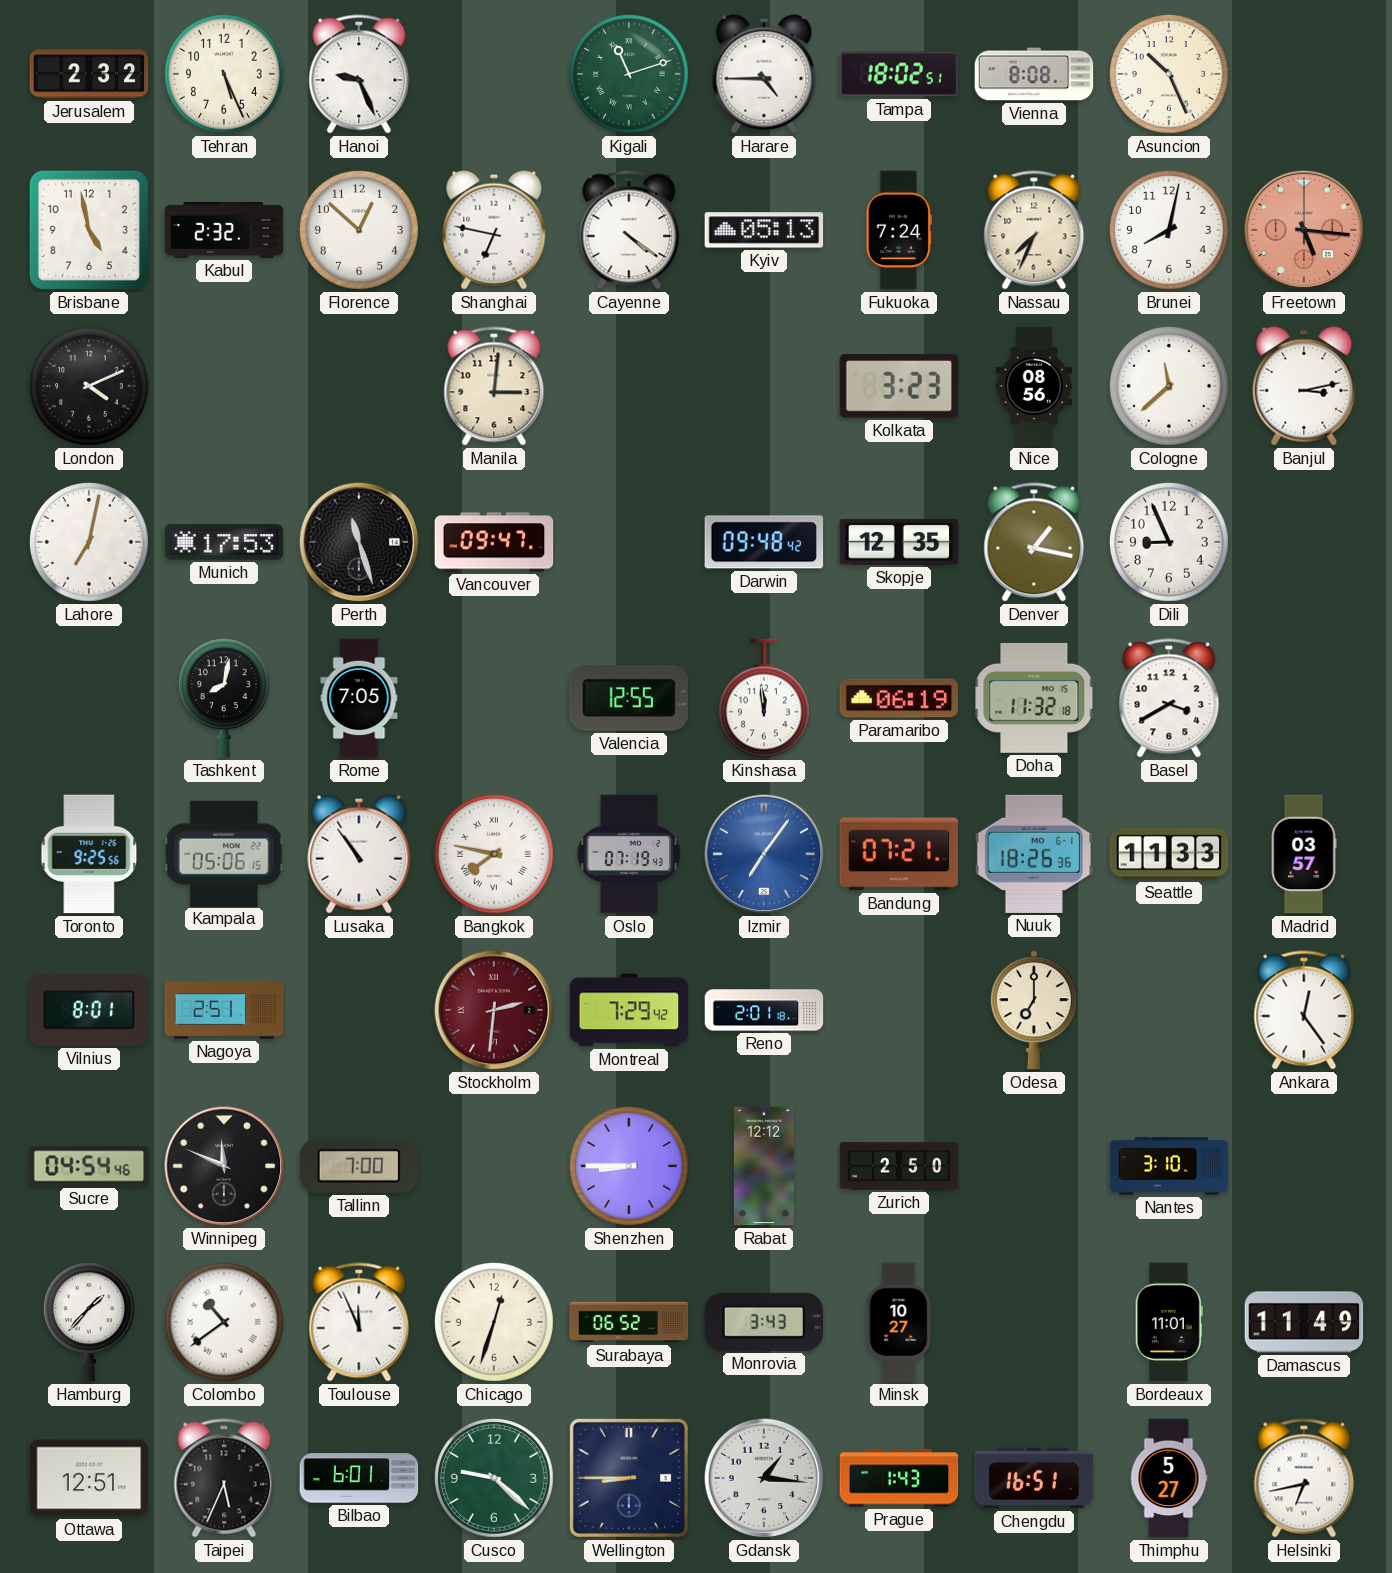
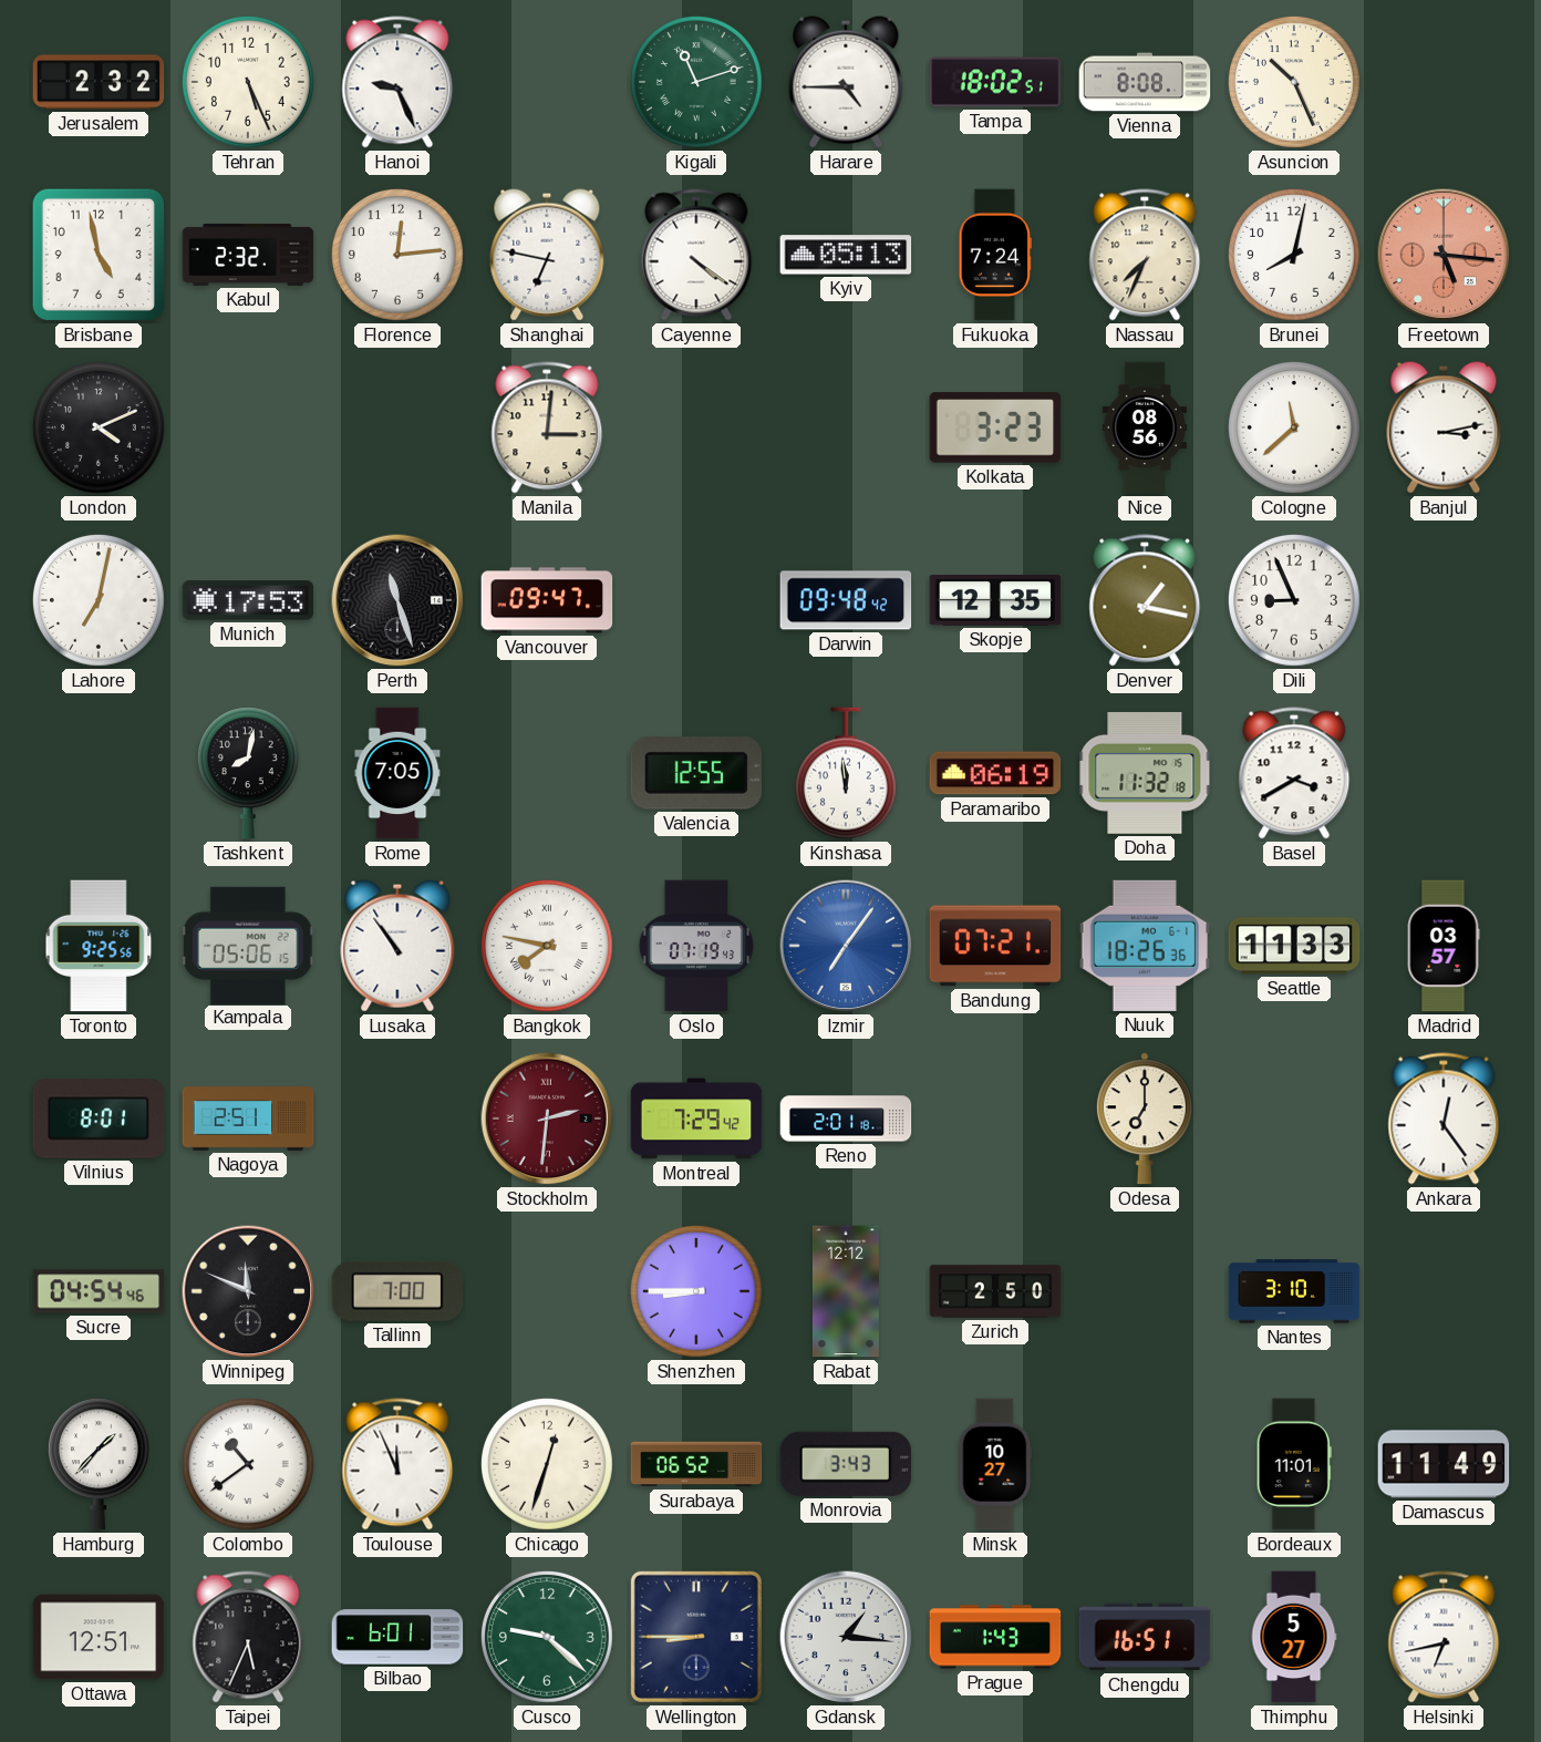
Florence: 12:52 -> 12:14 (397, 255)
